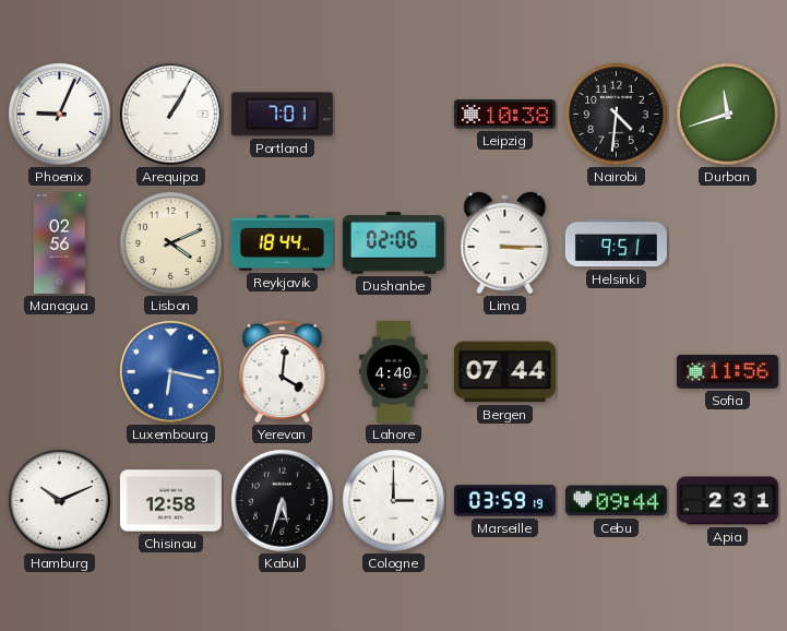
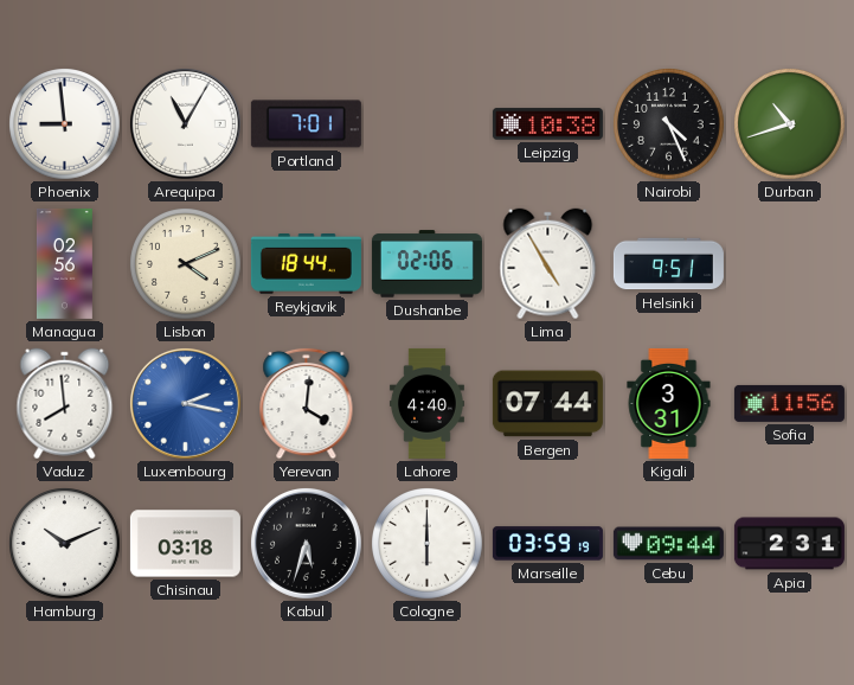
Phoenix: 9:04 -> 8:59 (65, 124)
Arequipa: 1:05 -> 11:05 (185, 123)
Nairobi: 4:31 -> 4:26 (669, 124)
Durban: 11:42 -> 10:42 (790, 124)
Lima: 3:15 -> 4:55 (548, 264)
Vaduz: none -> 7:59 (65, 404)
Luxembourg: 6:17 -> 2:17 (185, 403)
Kigali: none -> 3:31 (669, 403)
Chisinau: 12:58 -> 03:18 (185, 544)
Cologne: 3:00 -> 6:00 (428, 544)
